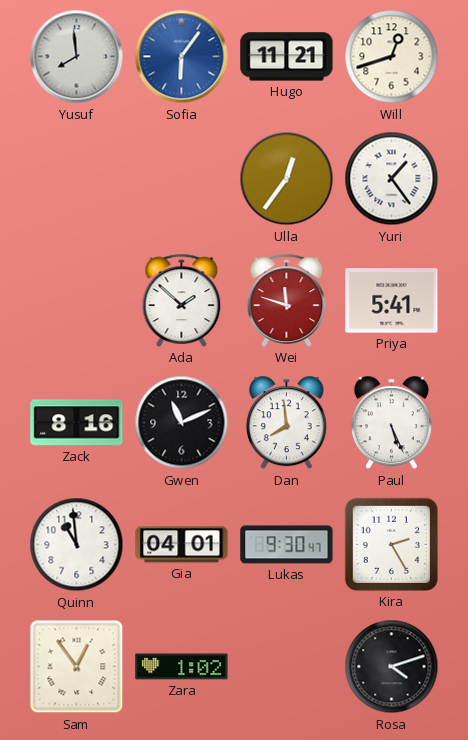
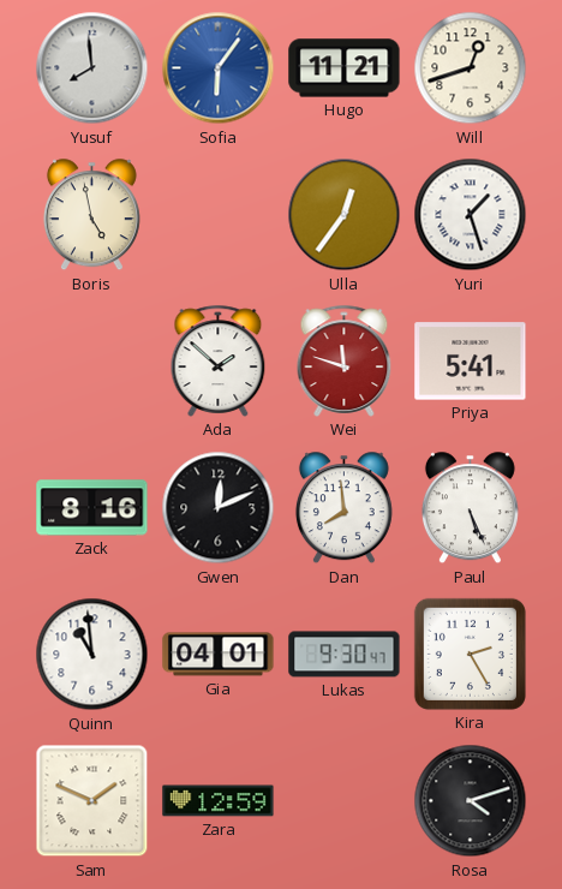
Boris: none -> 4:58 (91, 215)
Yuri: 1:24 -> 1:27 (471, 215)
Gwen: 11:11 -> 12:11 (219, 508)
Sam: 12:54 -> 1:49 (92, 801)
Zara: 1:02 -> 12:59 (219, 801)
